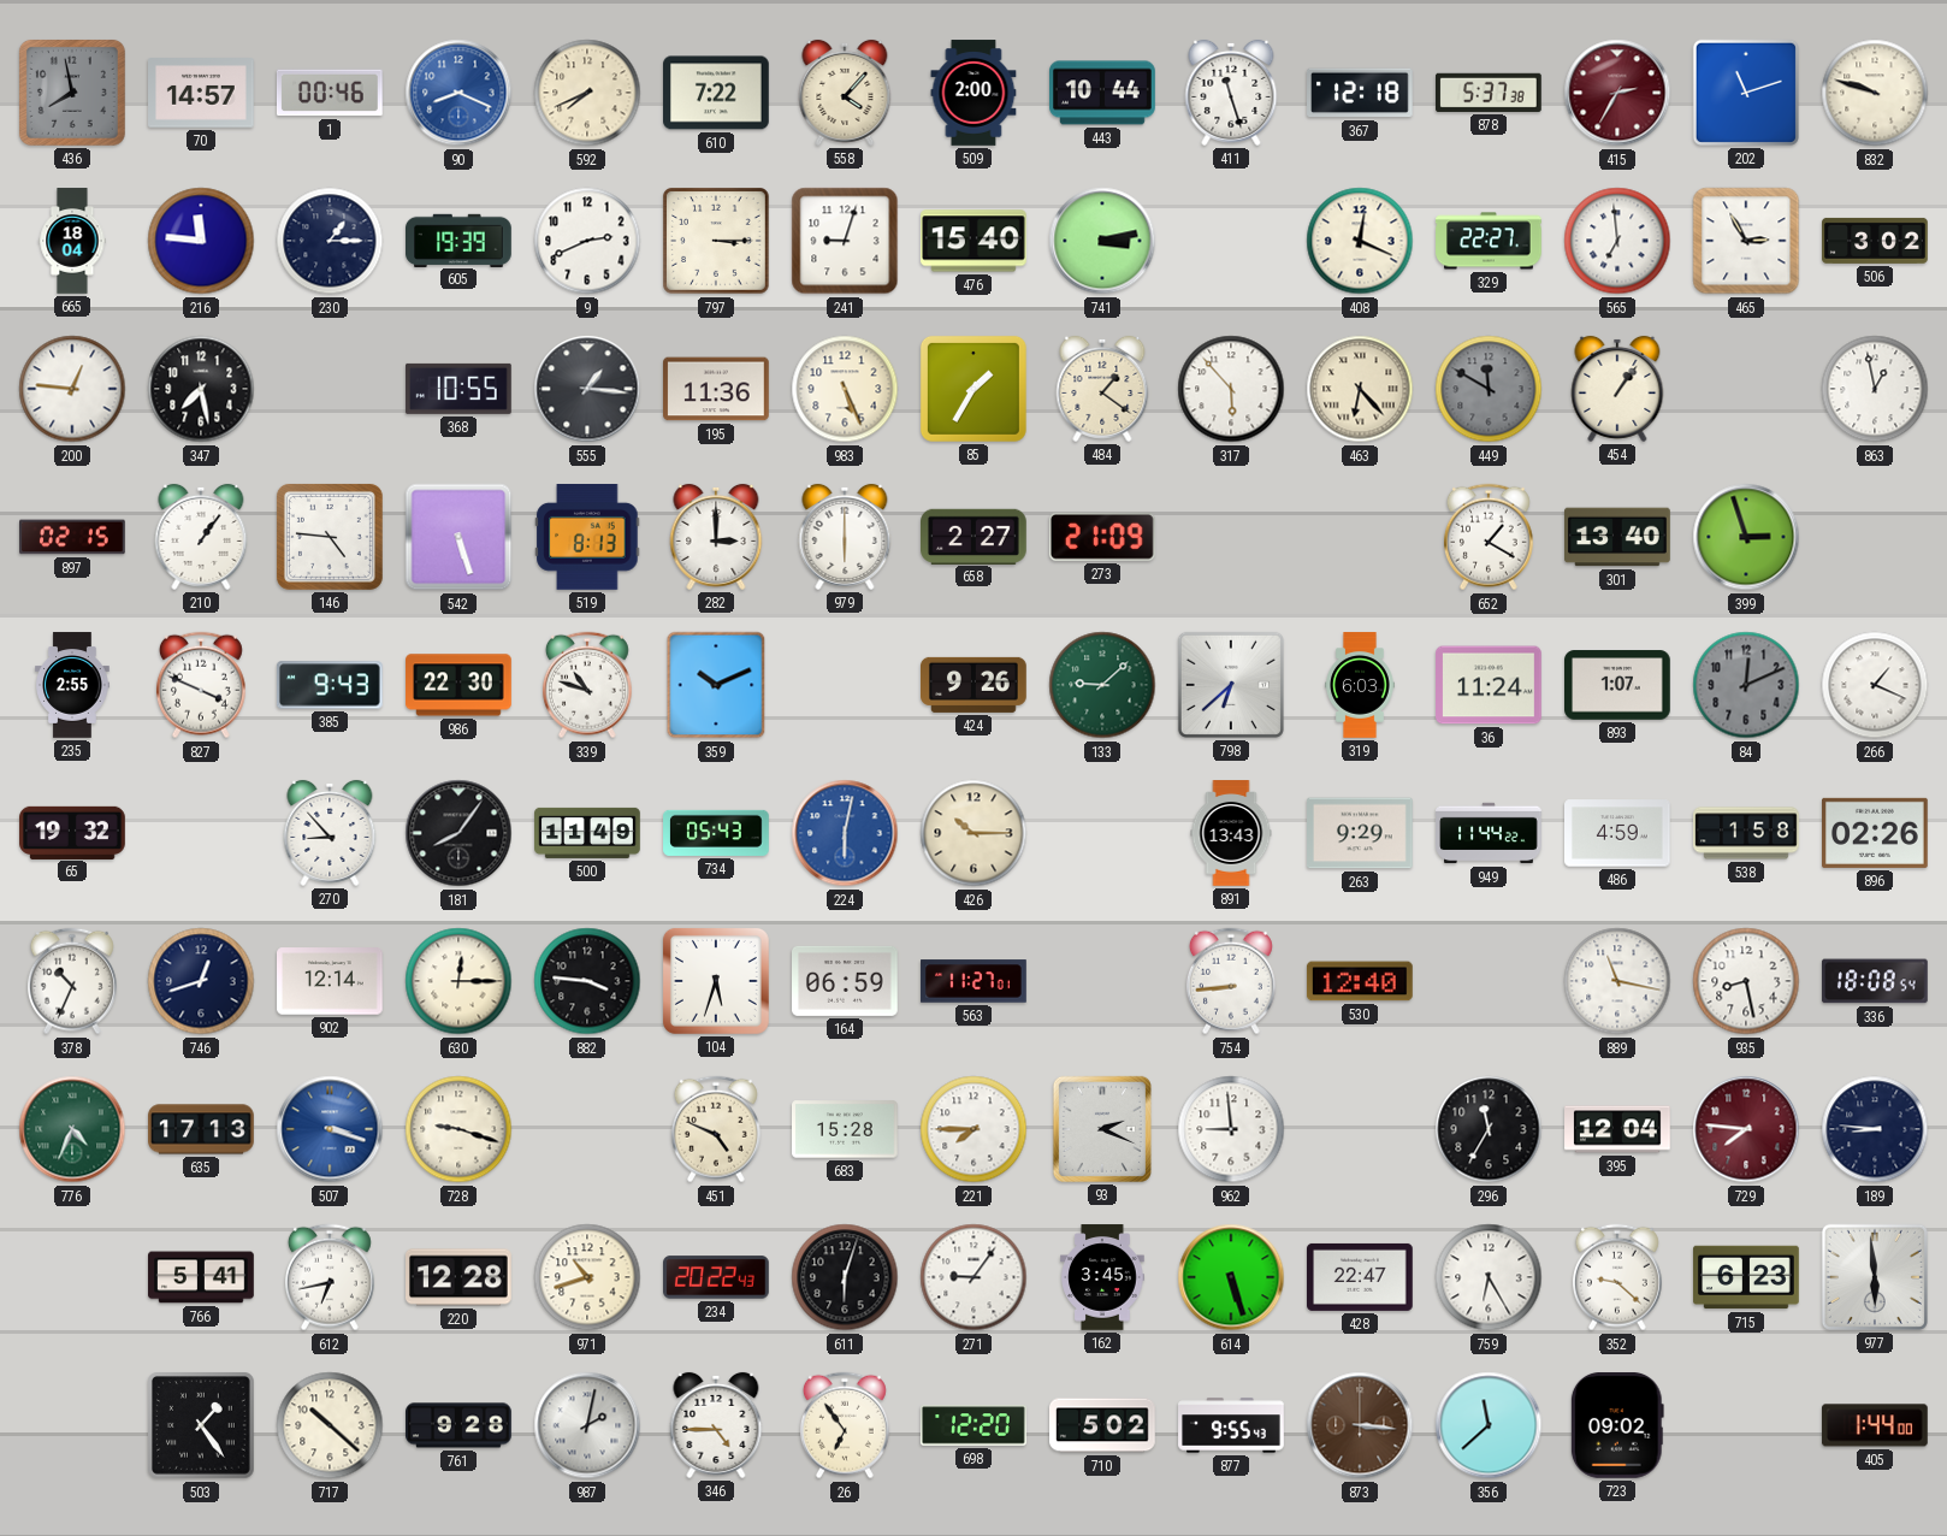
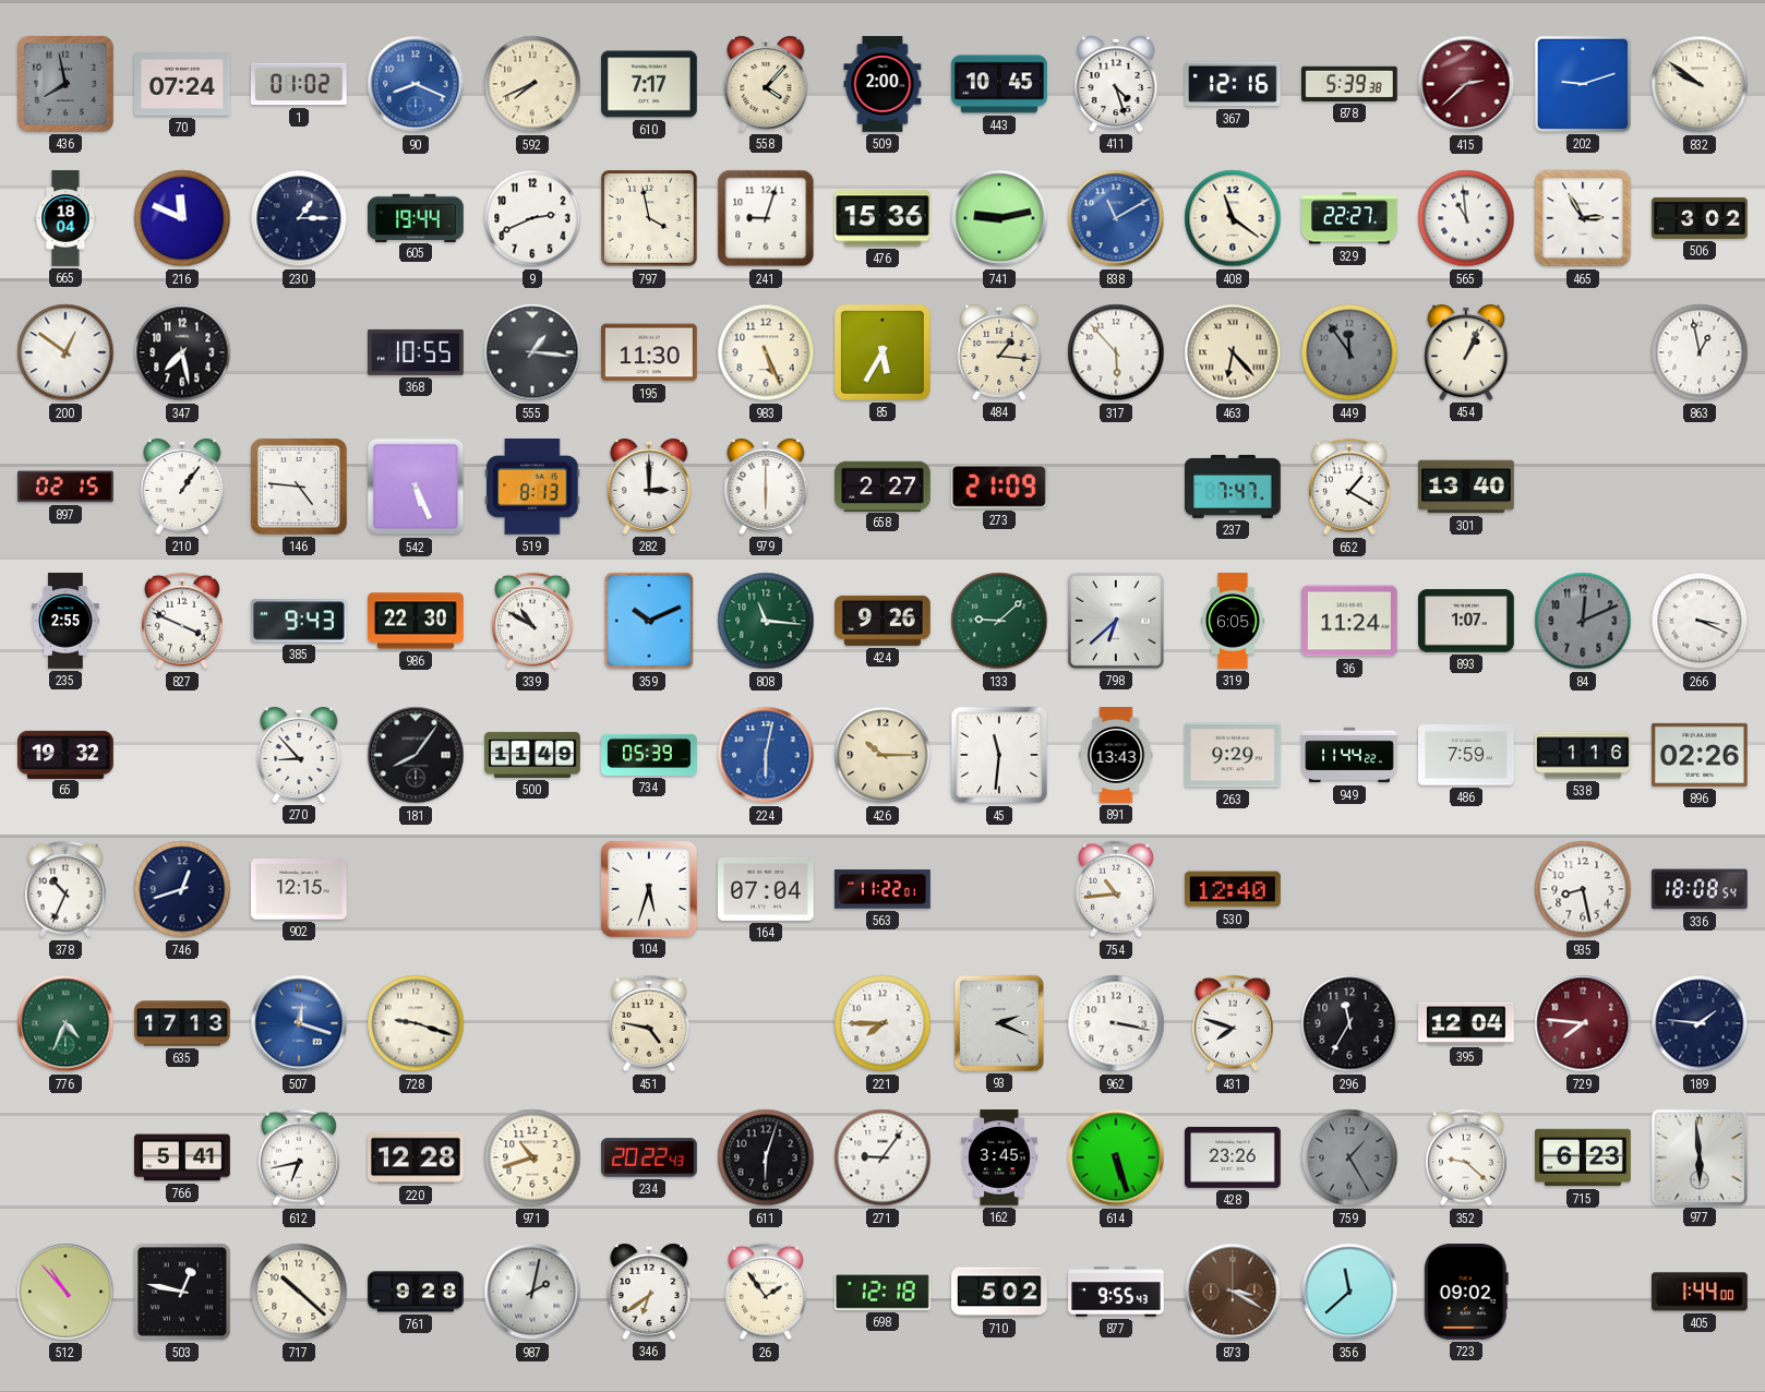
70: 14:57 -> 07:24 (183, 84)
1: 00:46 -> 01:02 (299, 84)
610: 7:22 -> 7:17 (650, 84)
443: 10:44 -> 10:45 (999, 84)
411: 11:27 -> 4:27 (1116, 84)
367: 12:18 -> 12:16 (1234, 84)
878: 5:37 -> 5:39 (1350, 84)
415: 2:35 -> 2:38 (1466, 84)
202: 11:12 -> 9:12 (1583, 84)
832: 9:48 -> 9:51 (1700, 84)
216: 11:46 -> 11:49 (182, 218)
605: 19:39 -> 19:44 (416, 217)
797: 3:15 -> 3:58 (649, 218)
476: 15:40 -> 15:36 (884, 218)
741: 3:13 -> 9:13 (999, 218)
838: none -> 11:10 (1116, 218)
408: 12:19 -> 11:21 (1233, 218)
565: 6:59 -> 10:59 (1466, 218)
200: 12:46 -> 12:51 (65, 352)
195: 11:36 -> 11:30 (650, 352)
85: 1:35 -> 5:35 (883, 352)
484: 1:21 -> 1:16 (999, 352)
449: 11:50 -> 11:54 (1349, 352)
454: 1:06 -> 1:04 (1466, 352)
542: 5:27 -> 5:26 (416, 487)
237: none -> 7:47 (1234, 487)
399: 2:57 -> none (1746, 537)
339: 10:48 -> 10:50 (532, 621)
808: none -> 11:16 (766, 621)
319: 6:03 -> 6:05 (1233, 621)
266: 1:19 -> 3:19 (1700, 621)
734: 05:43 -> 05:39 (649, 755)
45: none -> 11:31 (999, 755)
486: 4:59 -> 7:59 (1467, 755)
538: 1:58 -> 1:16 (1583, 755)
902: 12:14 -> 12:15 (300, 889)
630: 12:15 -> none (458, 981)
882: 3:46 -> none (587, 981)
164: 06:59 -> 07:04 (767, 889)
563: 11:27 -> 11:22 (883, 889)
754: 8:44 -> 10:44 (1116, 889)
889: 11:17 -> none (1617, 981)
507: 3:18 -> 12:18 (299, 1023)
451: 4:49 -> 4:47 (649, 1023)
683: 15:28 -> none (846, 1129)
962: 8:59 -> 3:17 (1116, 1023)
431: none -> 7:48 (1233, 1023)
189: 8:46 -> 1:46 (1700, 1023)
428: 22:47 -> 23:26 (1234, 1157)
759: 6:25 -> 1:25 (1349, 1157)
759 dial: white -> grey (1349, 1157)
512: none -> 10:53 (65, 1292)
503: 1:24 -> 12:47 (182, 1292)
346: 4:45 -> 6:39 (649, 1292)
26: 6:54 -> 1:54 (766, 1292)
698: 12:20 -> 12:18 (884, 1292)
873: 3:16 -> 3:20 (1233, 1292)
